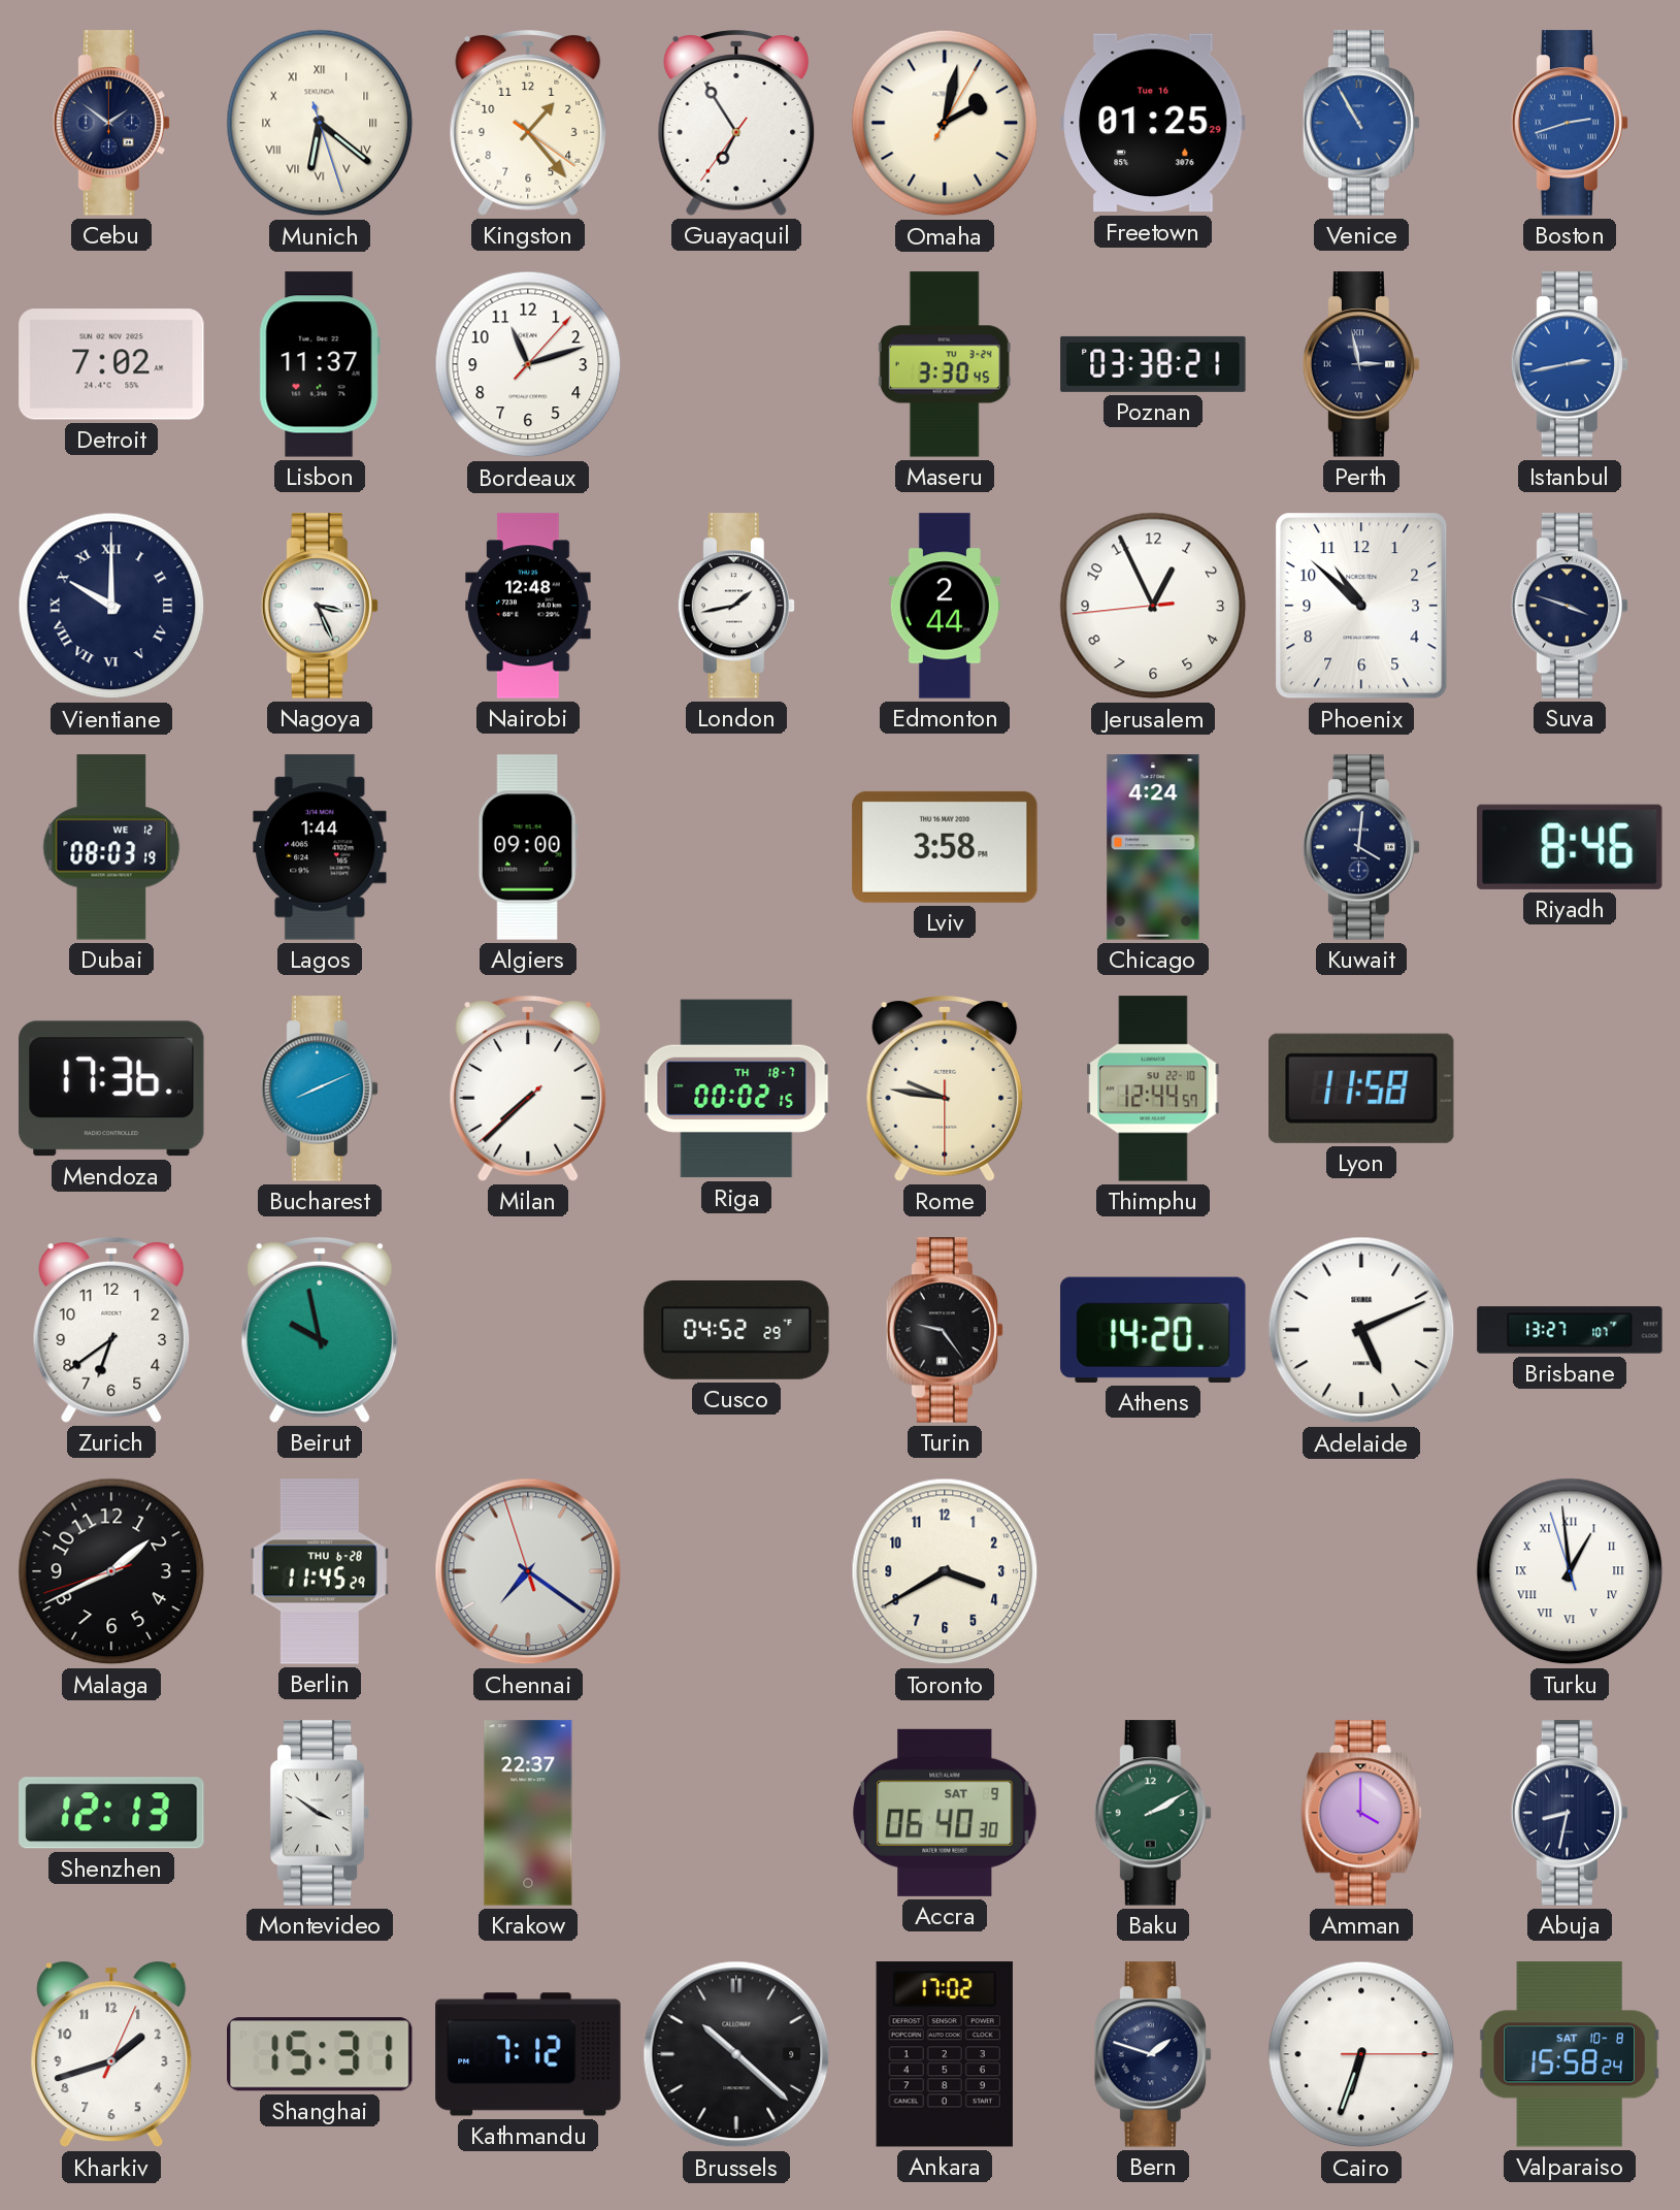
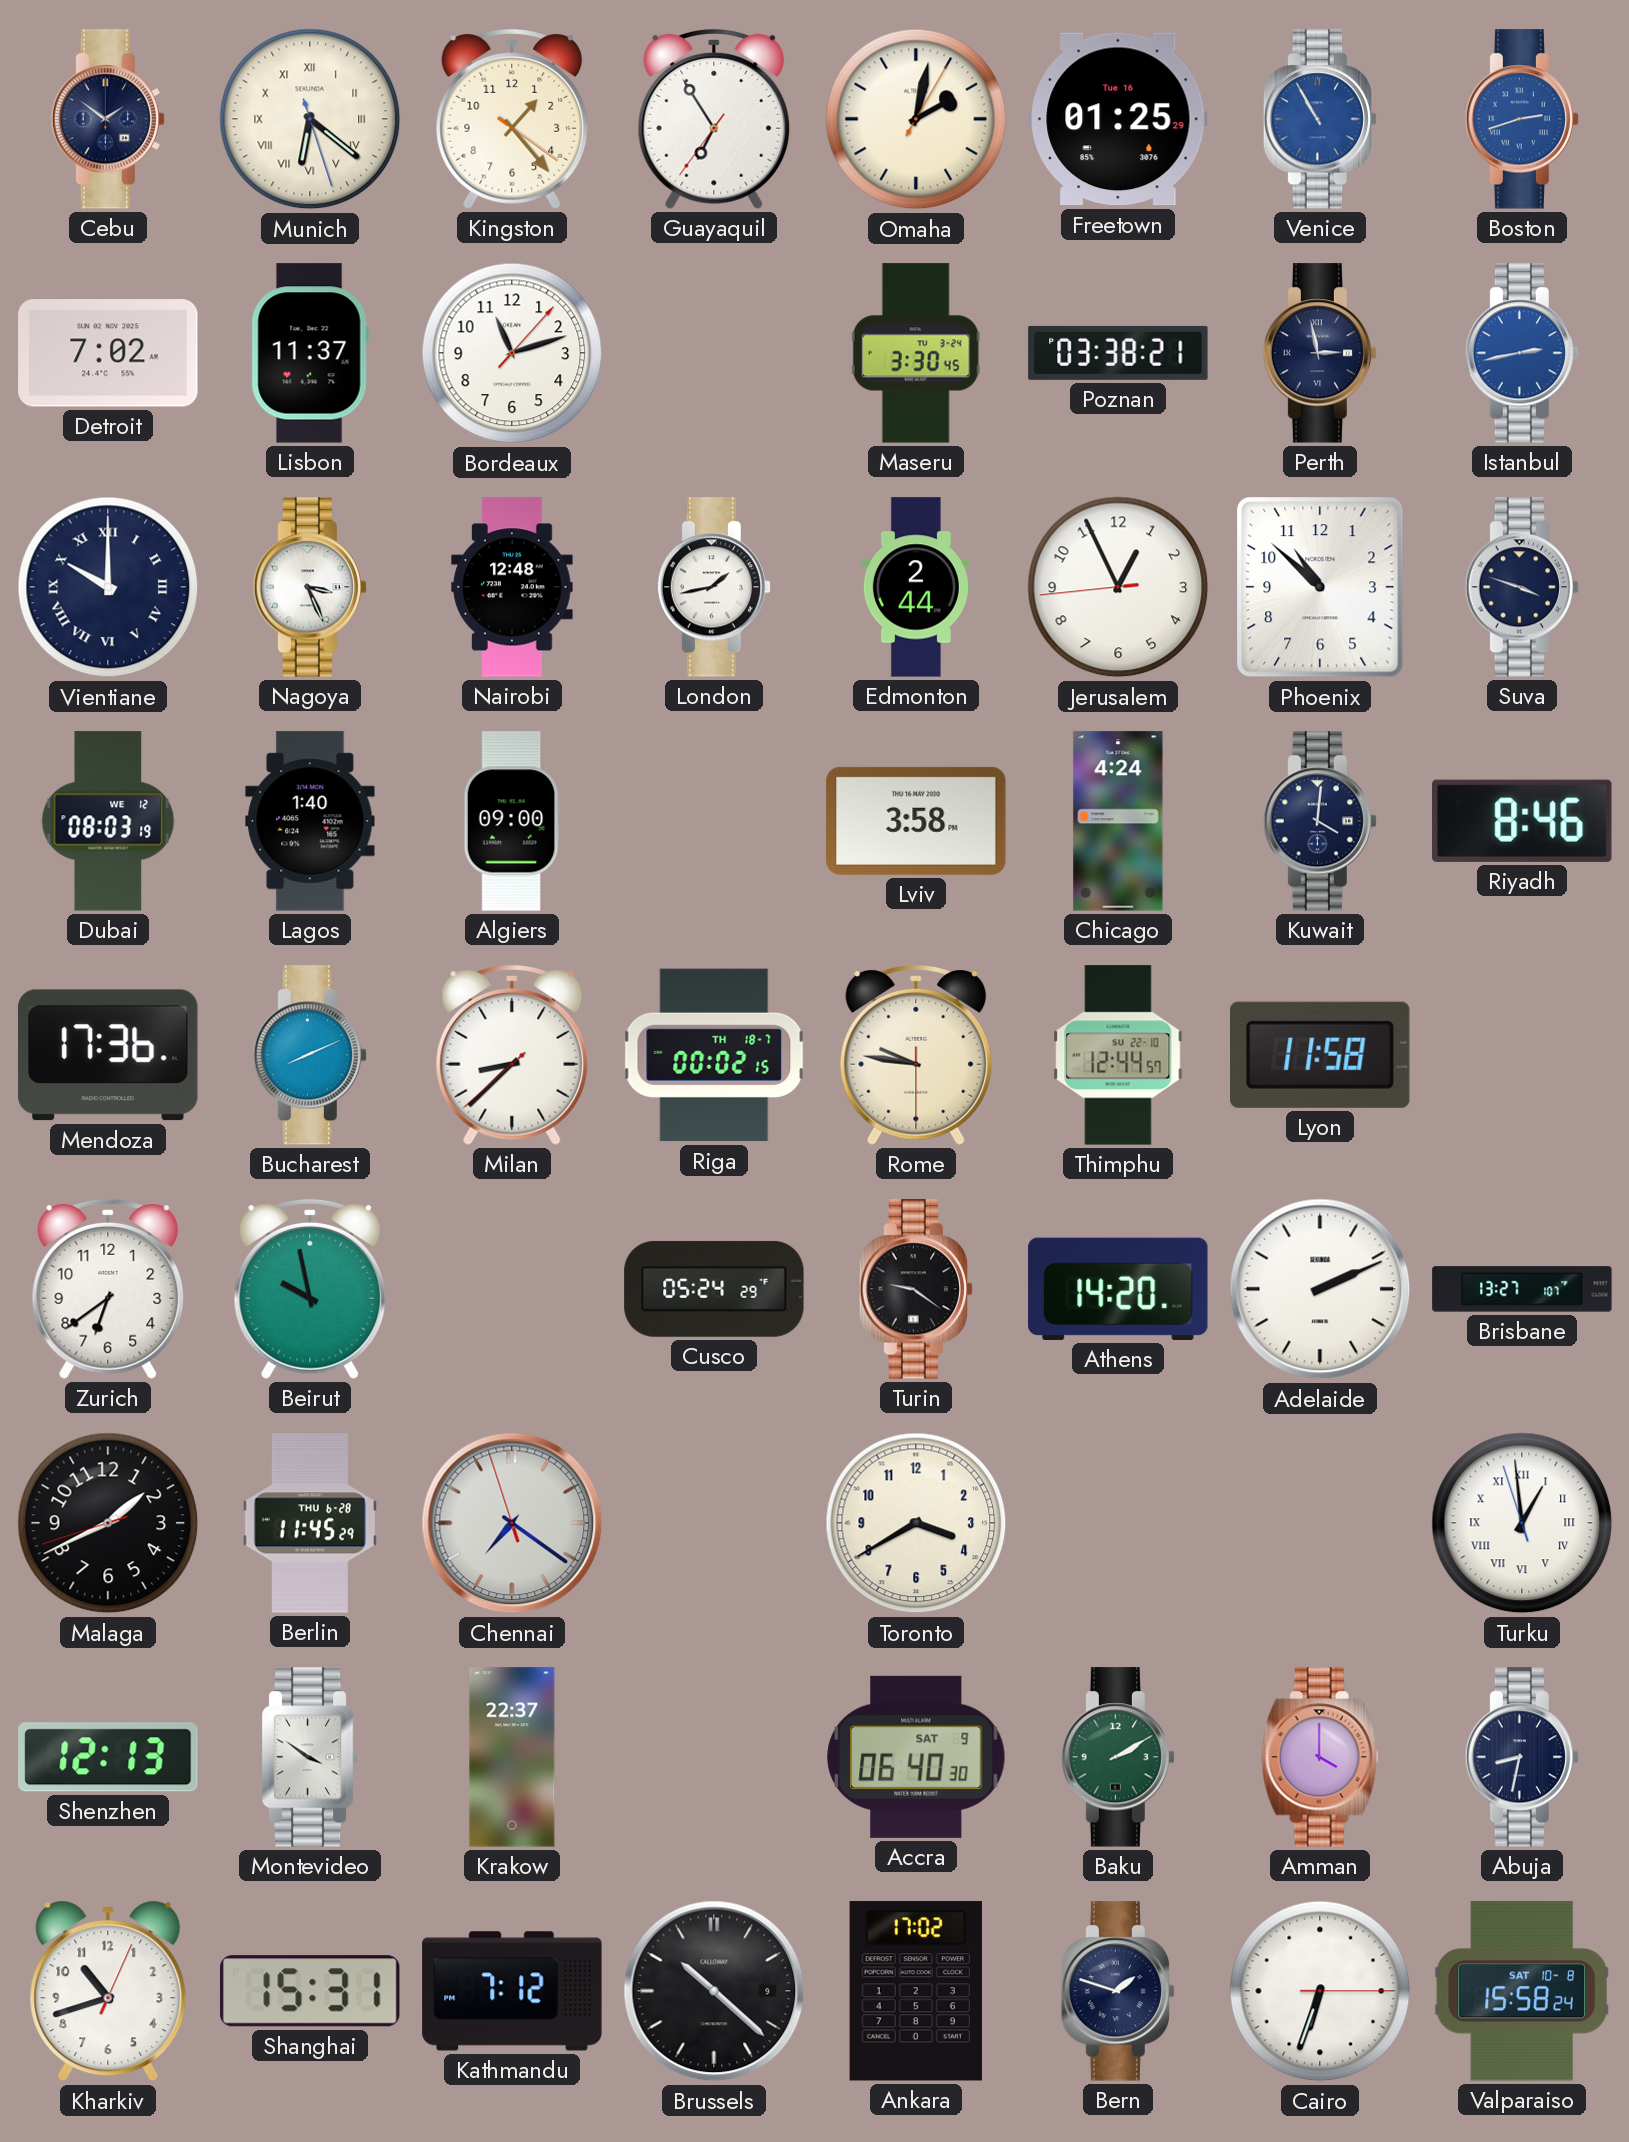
Lagos: 1:44 -> 1:40 (310, 821)
Milan: 7:37 -> 8:37 (512, 1056)
Cusco: 04:52 -> 05:24 (714, 1289)
Turin: 9:24 -> 9:21 (916, 1289)
Adelaide: 5:11 -> 2:11 (1320, 1289)
Kharkiv: 1:42 -> 10:42 (108, 1991)
